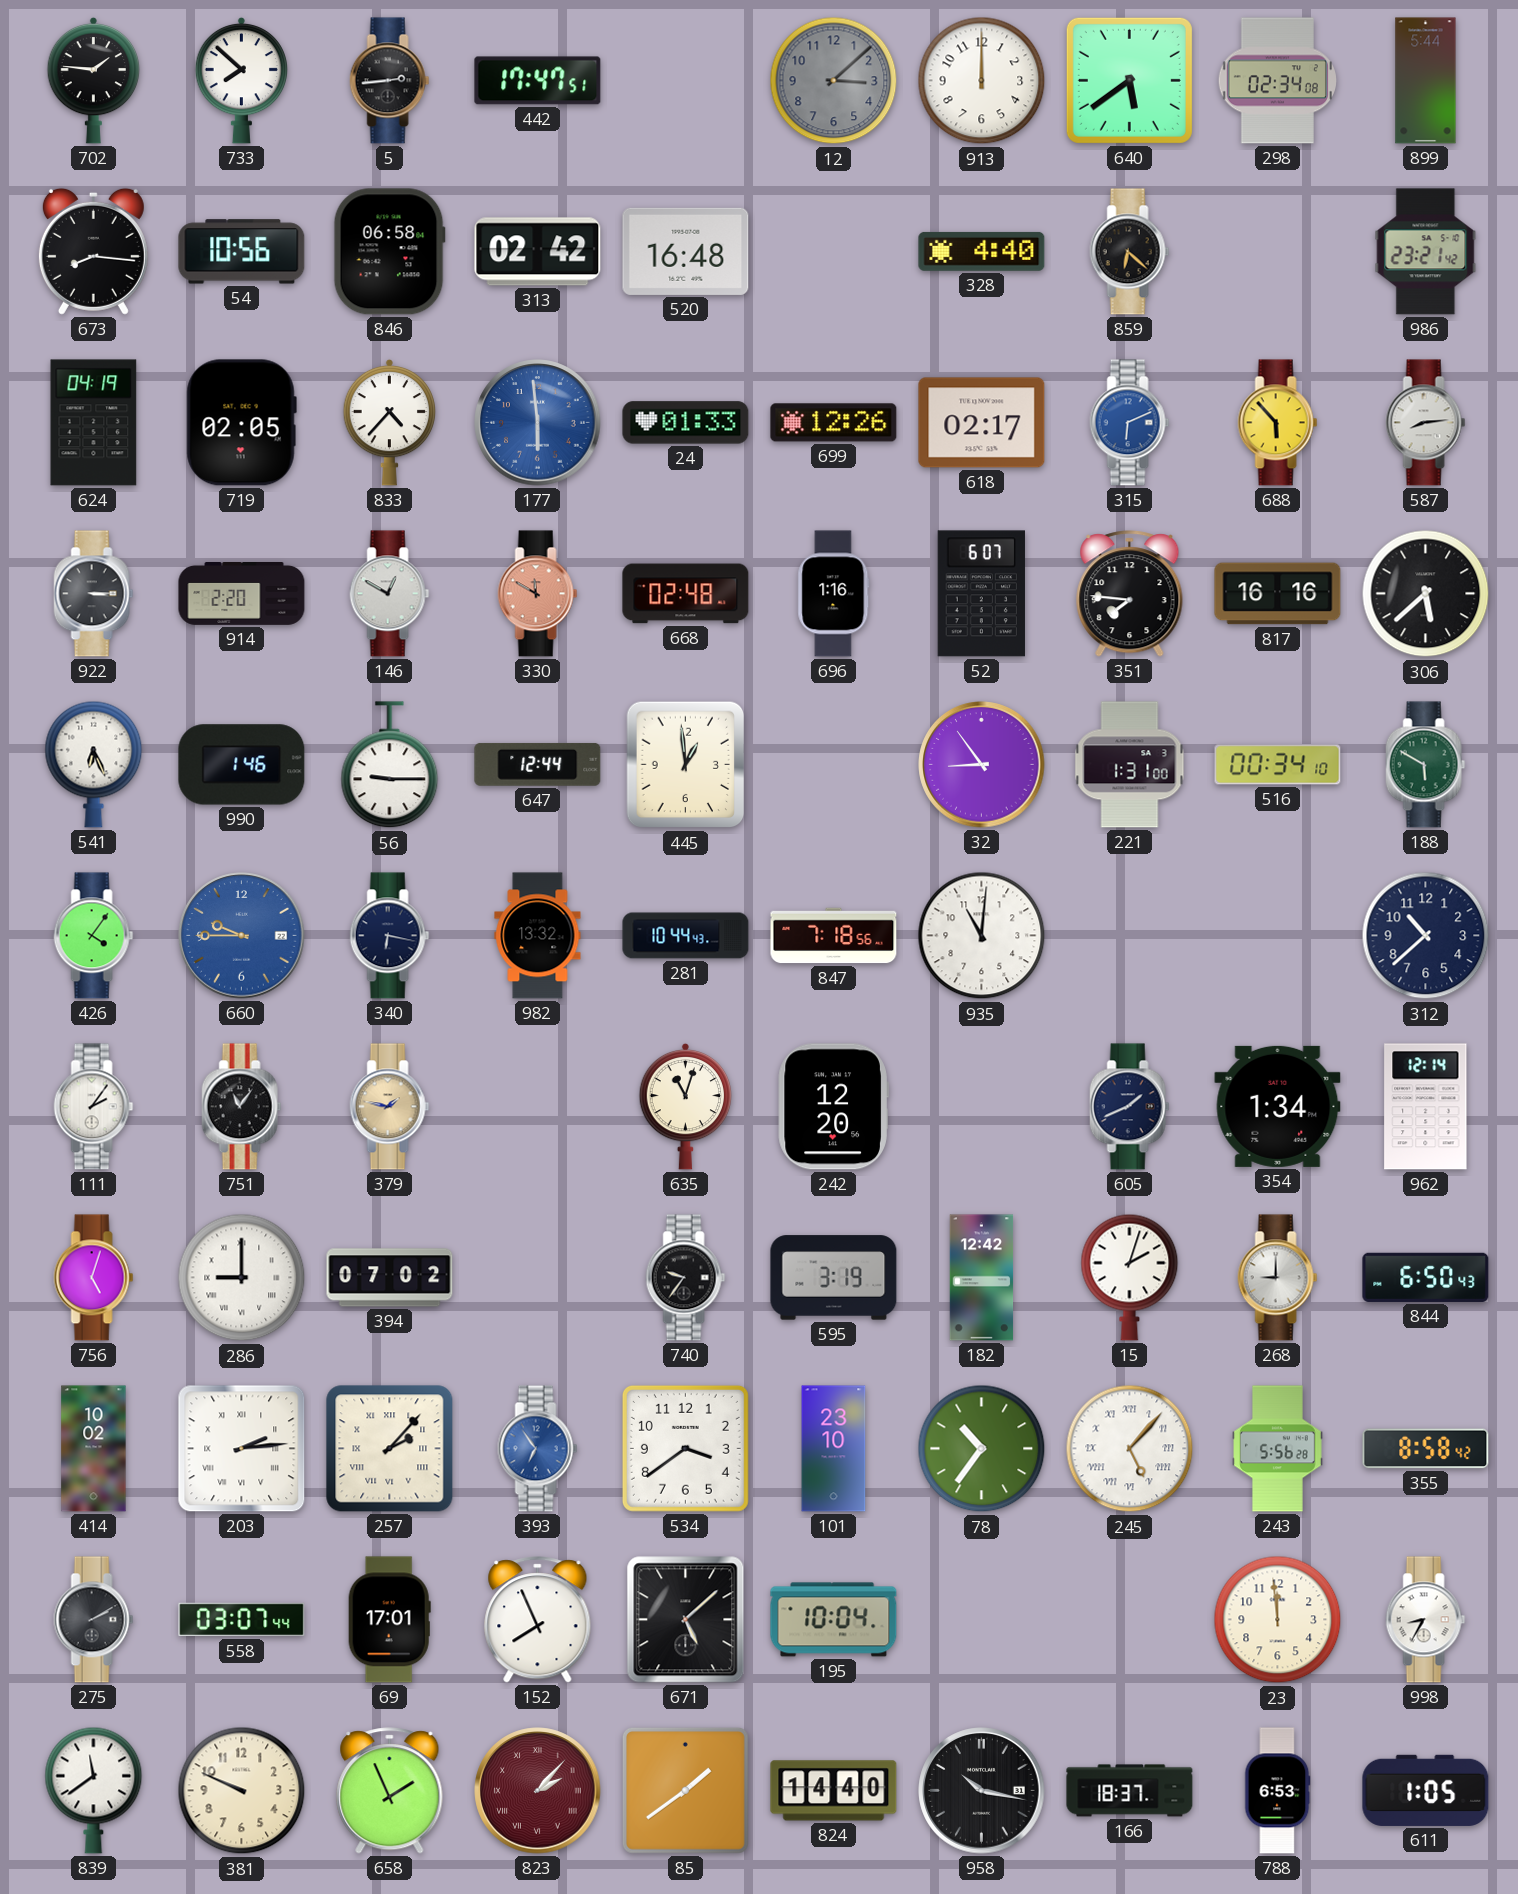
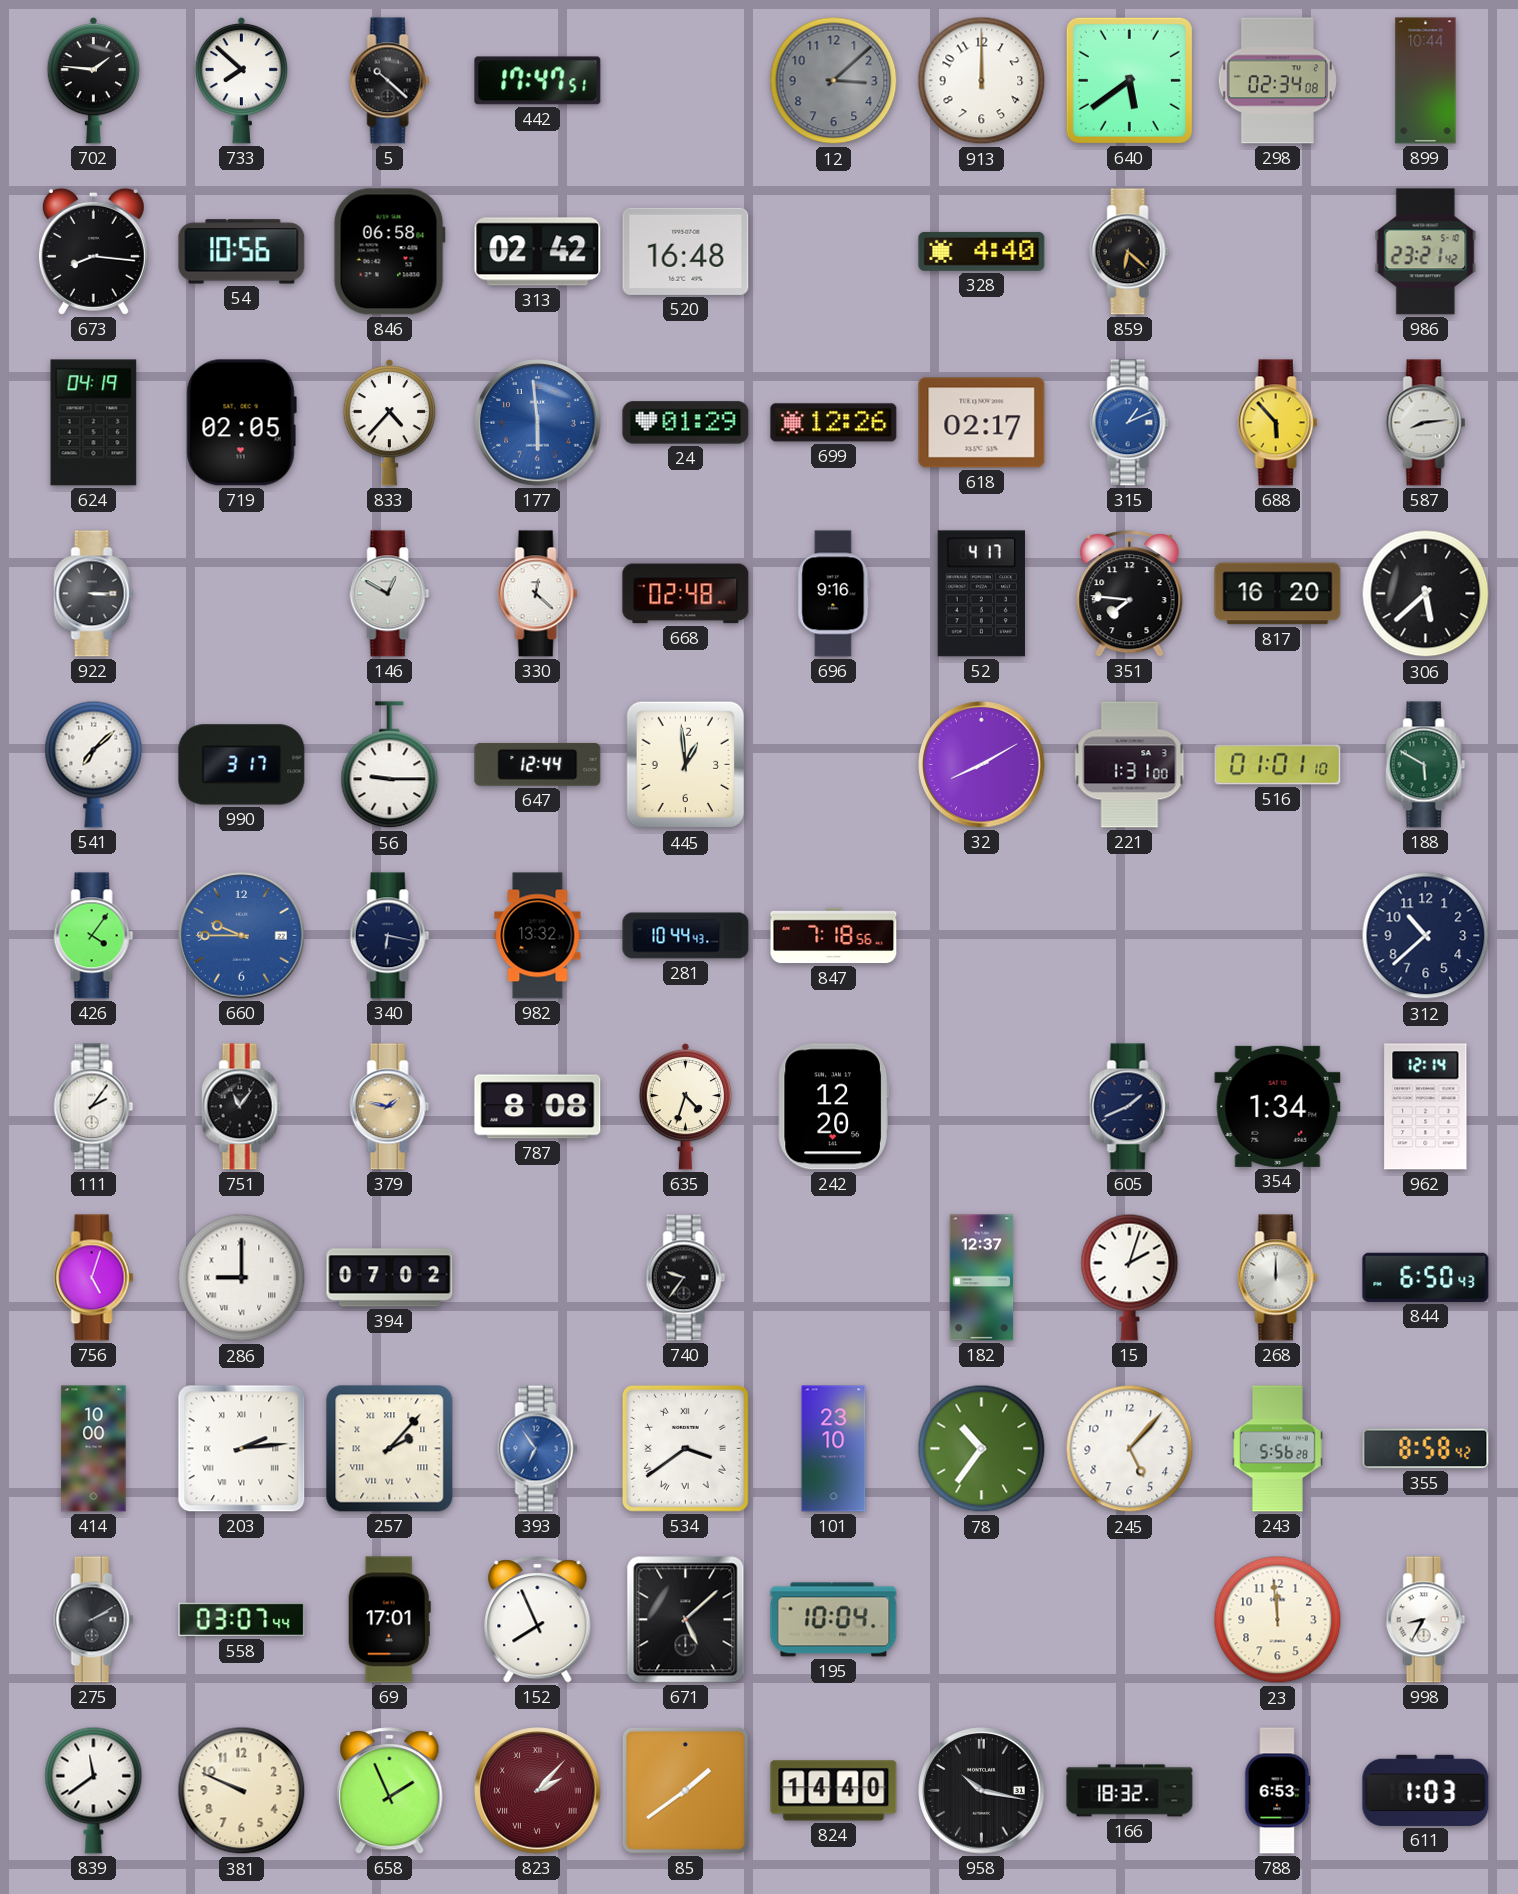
5: 2:44 -> 10:22 (390, 81)
899: 5:44 -> 10:44 (1426, 81)
24: 01:33 -> 01:29 (686, 423)
315: 6:11 -> 1:11 (1130, 423)
914: 2:20 -> none (242, 594)
330: 11:50 -> 12:22 (538, 594)
330 dial: salmon -> white (538, 594)
696: 1:16 -> 9:16 (834, 594)
52: 6:07 -> 4:17 (981, 594)
817: 16:16 -> 16:20 (1278, 594)
541: 6:26 -> 7:08 (94, 764)
990: 1:46 -> 3:17 (242, 765)
32: 8:54 -> 8:10 (982, 765)
516: 00:34 -> 01:01 (1278, 765)
935: 11:01 -> none (982, 936)
787: none -> 8:08 (538, 1107)
635: 11:03 -> 4:33 (686, 1106)
595: 3:19 -> none (834, 1278)
182: 12:42 -> 12:37 (982, 1278)
268: 9:00 -> 12:00 (1278, 1278)
414: 10:02 -> 10:00 (94, 1449)
534 numerals: Arabic -> Roman (685, 1448)
245 numerals: Roman -> Arabic (1130, 1449)
166: 18:37 -> 18:32 (1130, 1791)
611: 1:05 -> 1:03 (1426, 1790)
